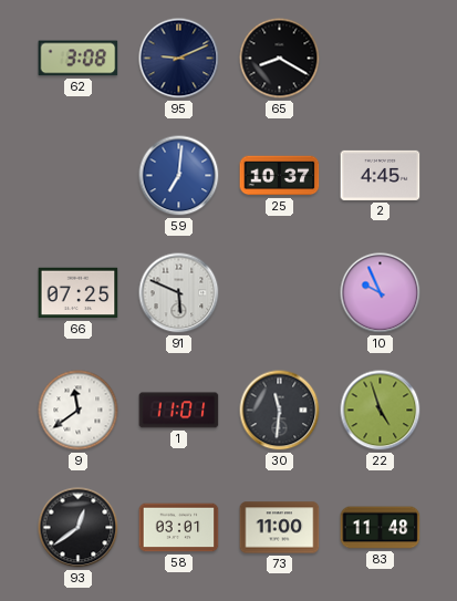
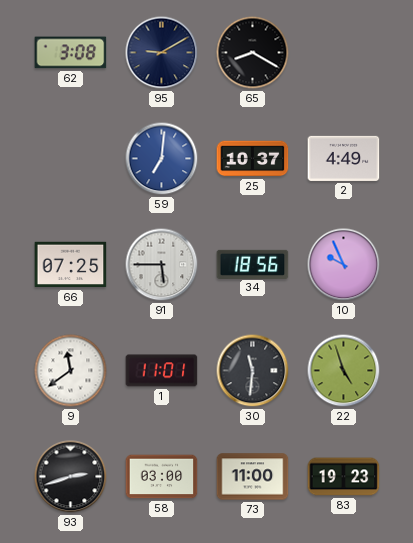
95: 9:11 -> 9:10 (162, 53)
2: 4:45 -> 4:49 (344, 158)
91: 5:49 -> 5:45 (162, 265)
34: none -> 18:56 (253, 264)
93: 12:39 -> 2:42 (71, 477)
58: 03:01 -> 03:00 (162, 477)
83: 11:48 -> 19:23 (344, 477)
